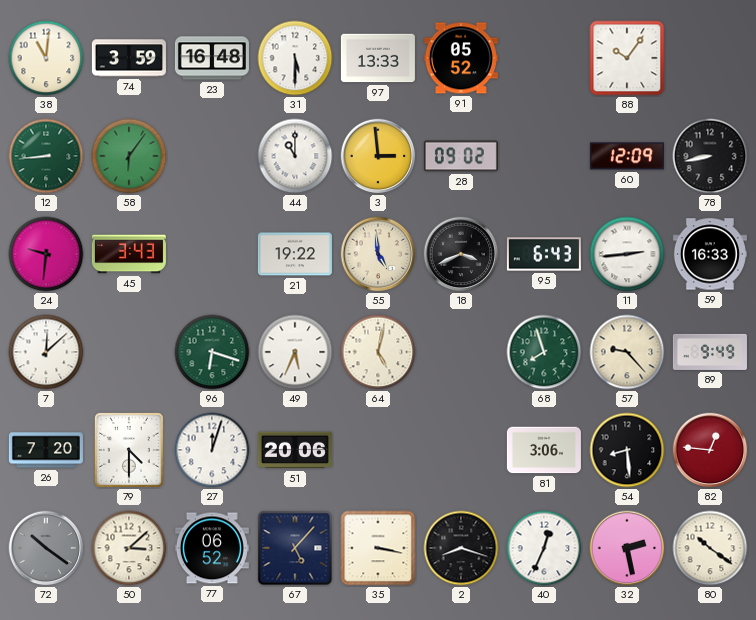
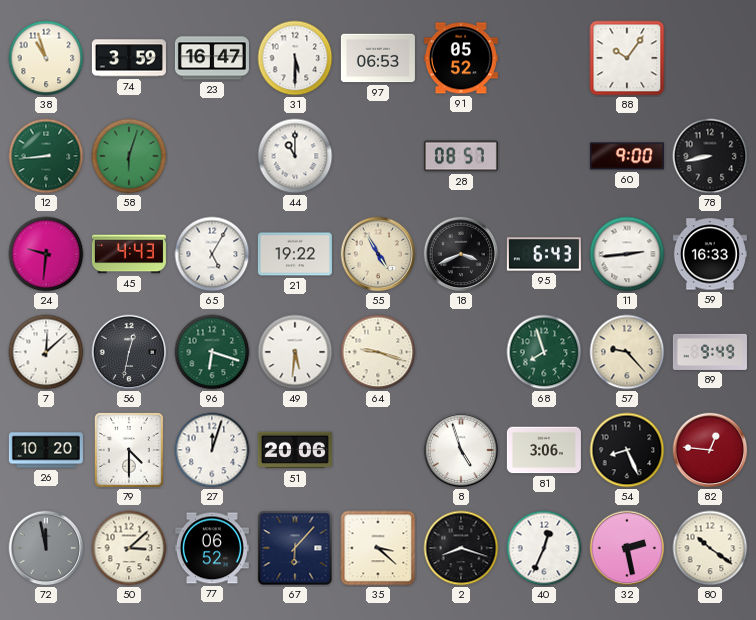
38: 11:01 -> 10:57 (46, 58)
23: 16:48 -> 16:47 (212, 58)
97: 13:33 -> 06:53 (378, 58)
58: 6:06 -> 6:03 (129, 156)
3: 2:59 -> none (378, 156)
28: 09:02 -> 08:57 (461, 156)
60: 12:09 -> 9:00 (627, 156)
45: 3:43 -> 4:43 (129, 254)
65: none -> 5:05 (212, 254)
55: 4:59 -> 4:55 (378, 254)
56: none -> 12:32 (129, 352)
49: 5:34 -> 5:31 (295, 352)
64: 5:02 -> 9:18 (378, 352)
26: 7:20 -> 10:20 (46, 450)
8: none -> 4:57 (461, 450)
54: 8:29 -> 8:26 (627, 450)
72: 10:21 -> 11:58 (46, 548)
67: 5:07 -> 6:07 (295, 548)
35: 3:17 -> 3:22 (378, 548)
